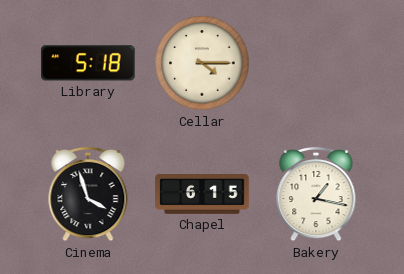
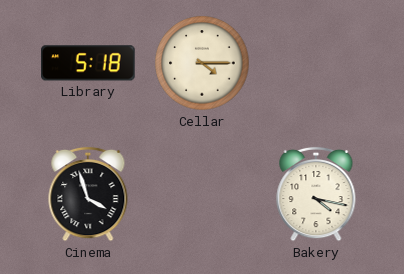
Chapel: 6:15 -> none (202, 195)
Bakery: 1:17 -> 4:17 (316, 194)
